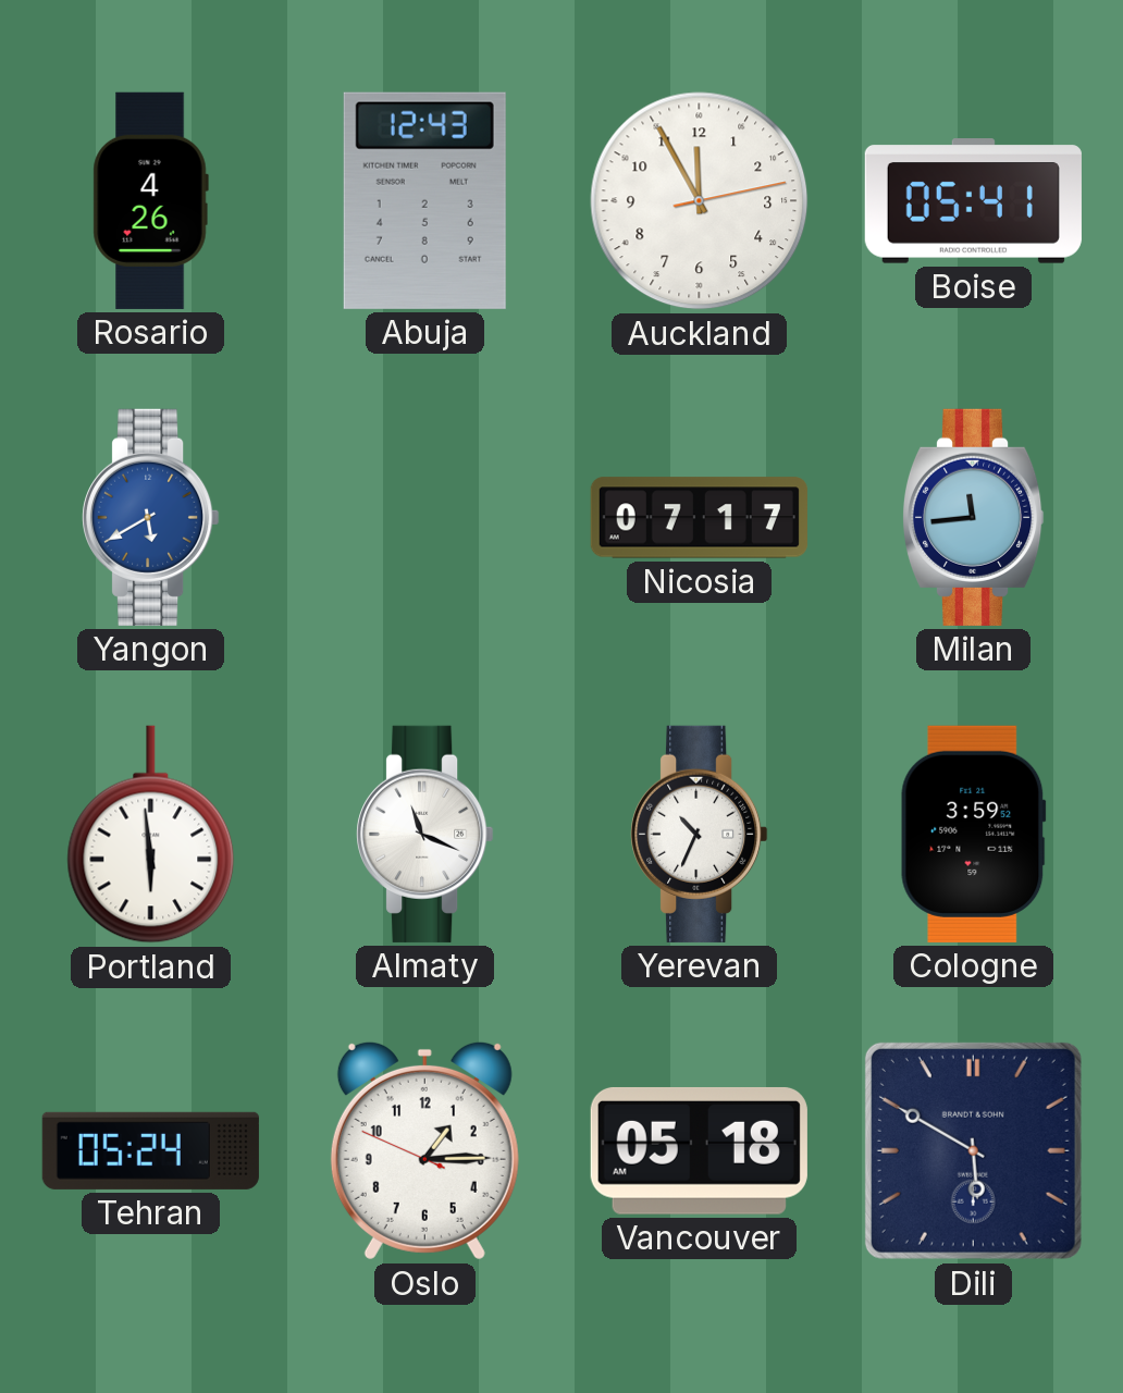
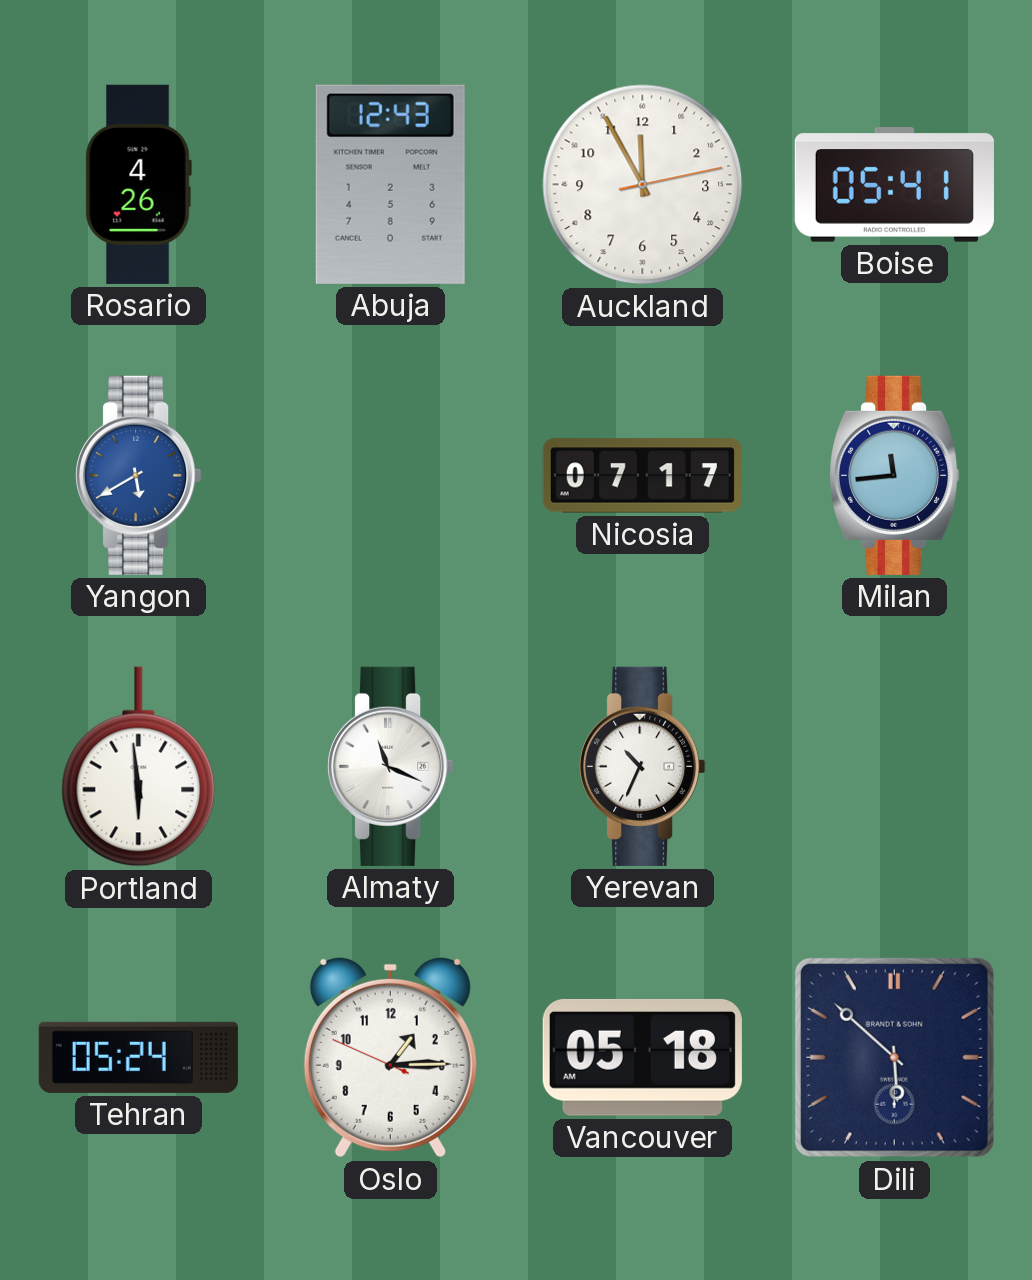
Cologne: 3:59 -> none (974, 834)
Dili: 5:50 -> 5:52 (894, 1057)
